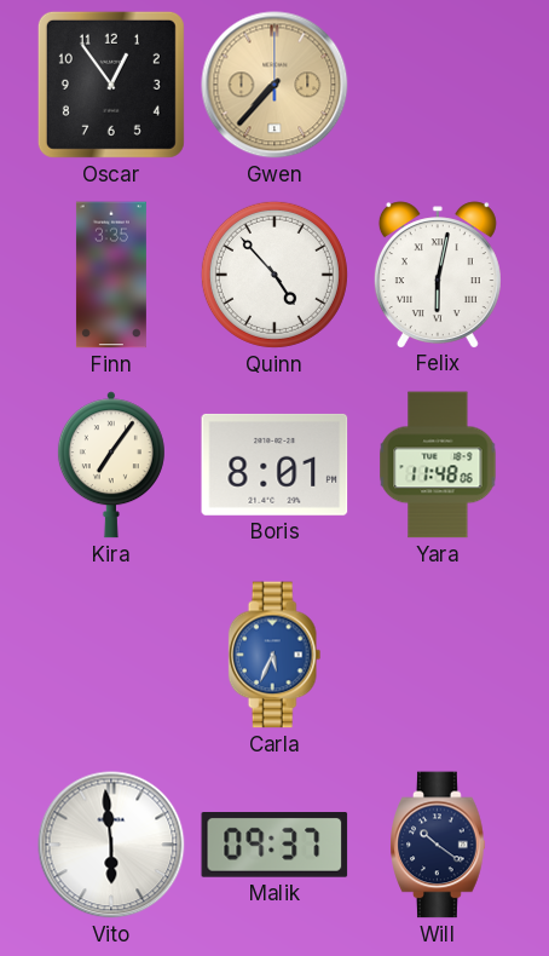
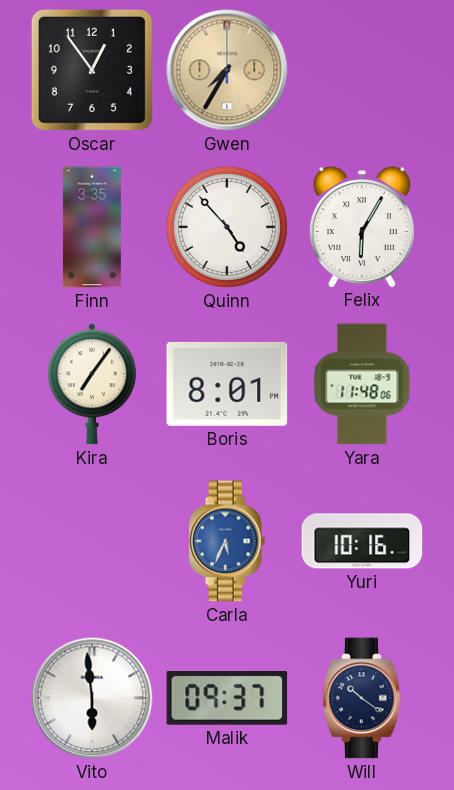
Gwen: 7:37 -> 7:35 (227, 70)
Felix: 6:02 -> 6:05 (362, 227)
Yuri: none -> 10:16 (362, 541)
